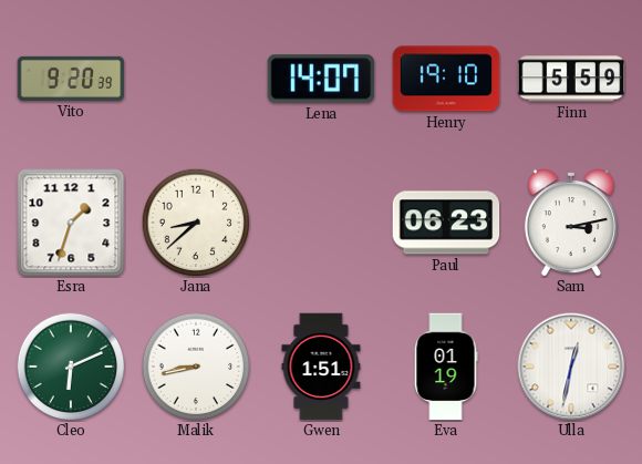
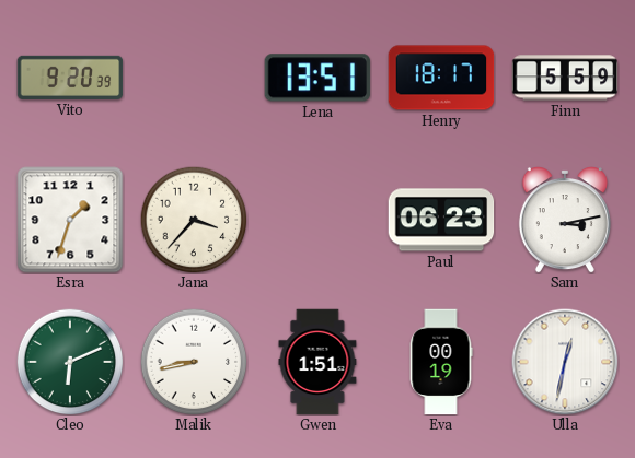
Lena: 14:07 -> 13:51 (317, 78)
Henry: 19:10 -> 18:17 (441, 78)
Jana: 8:38 -> 3:37 (194, 220)
Eva: 01:19 -> 00:19 (441, 362)
